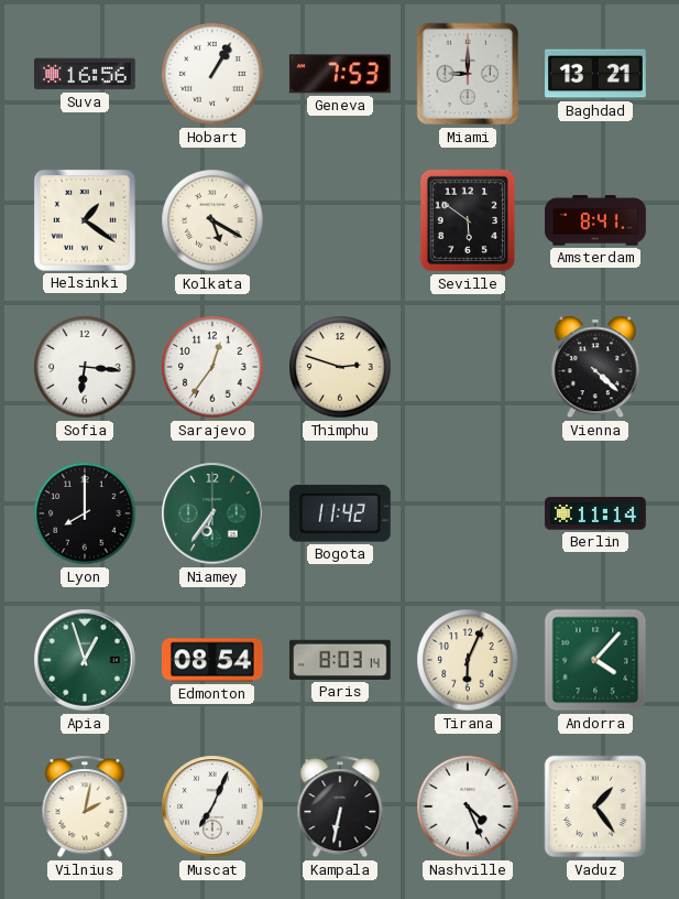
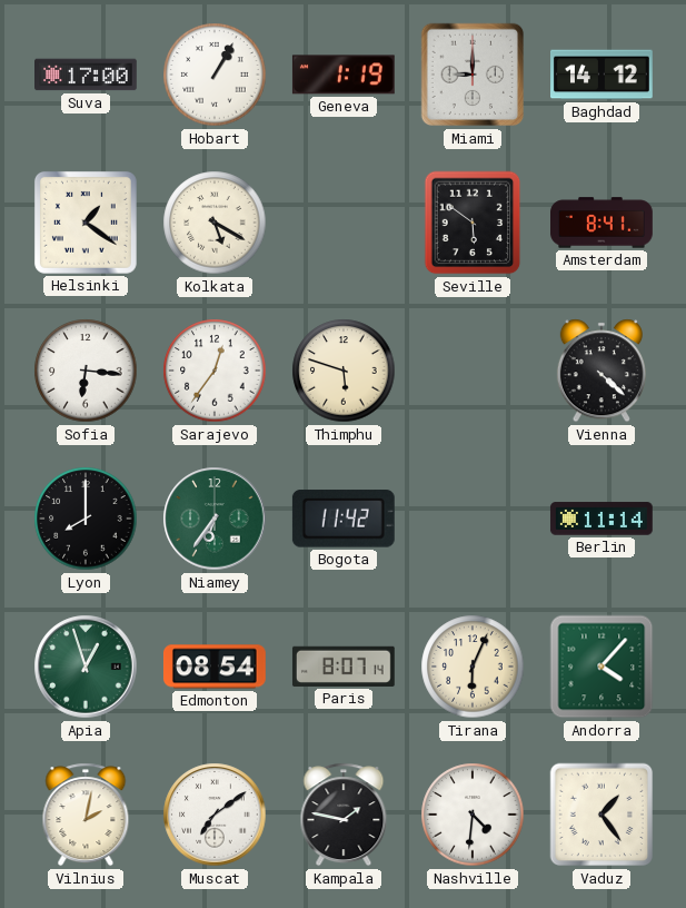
Suva: 16:56 -> 17:00 (87, 75)
Geneva: 7:53 -> 1:19 (344, 75)
Baghdad: 13:21 -> 14:12 (603, 75)
Thimphu: 2:48 -> 5:48 (344, 371)
Paris: 8:03 -> 8:07 (344, 667)
Muscat: 7:04 -> 7:09 (215, 815)
Kampala: 6:32 -> 1:47 (344, 815)
Nashville: 4:26 -> 4:31 (473, 815)
